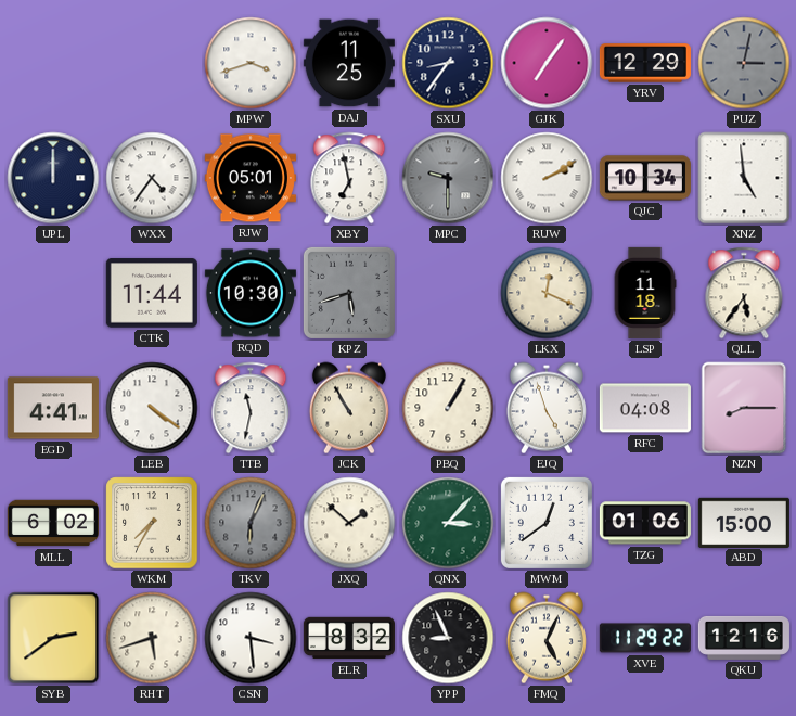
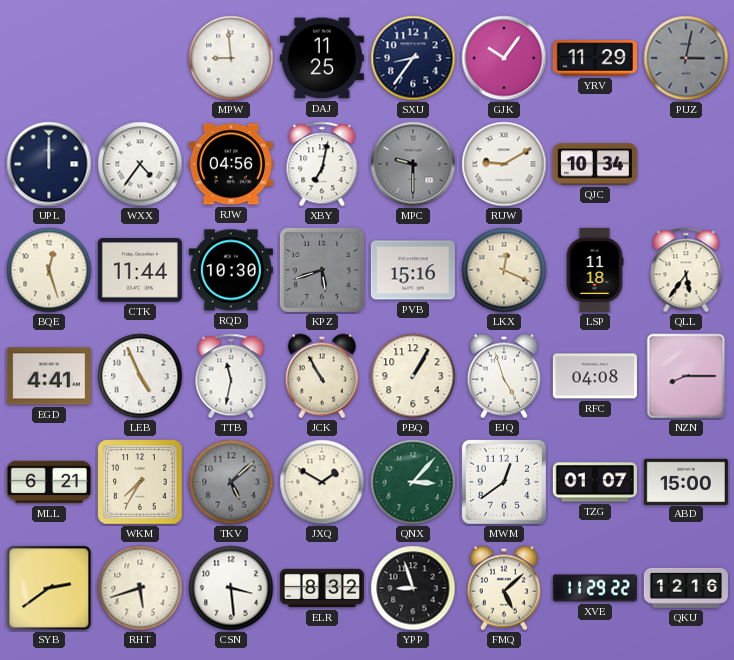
MPW: 3:42 -> 8:59 (231, 58)
GJK: 7:06 -> 10:06 (504, 58)
YRV: 12:29 -> 11:29 (595, 58)
RJW: 05:01 -> 04:56 (231, 164)
XBY: 6:58 -> 7:02 (322, 164)
RUW: 2:10 -> 9:10 (504, 164)
XNZ: 4:59 -> none (744, 178)
BQE: none -> 12:27 (49, 270)
PVB: none -> 15:16 (413, 270)
LEB: 4:21 -> 4:56 (140, 376)
MLL: 6:02 -> 6:21 (49, 482)
TKV: 6:04 -> 5:08 (231, 482)
JXQ: 1:52 -> 1:50 (322, 482)
TZG: 01:06 -> 01:07 (595, 482)
YPP: 8:56 -> 8:57 (413, 588)
FMQ: 5:04 -> 5:08 (504, 588)
